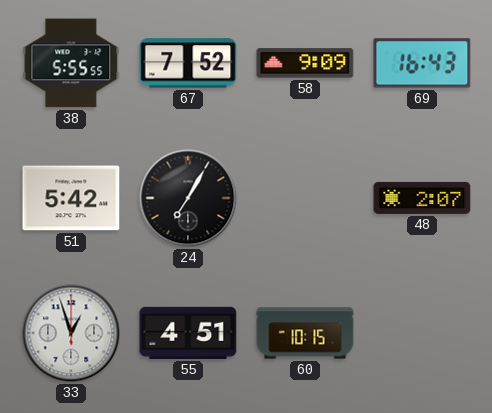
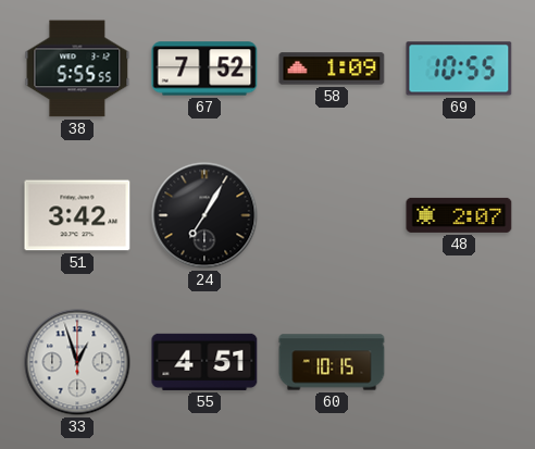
58: 9:09 -> 1:09 (332, 68)
69: 16:43 -> 10:55 (459, 68)
51: 5:42 -> 3:42 (77, 215)
